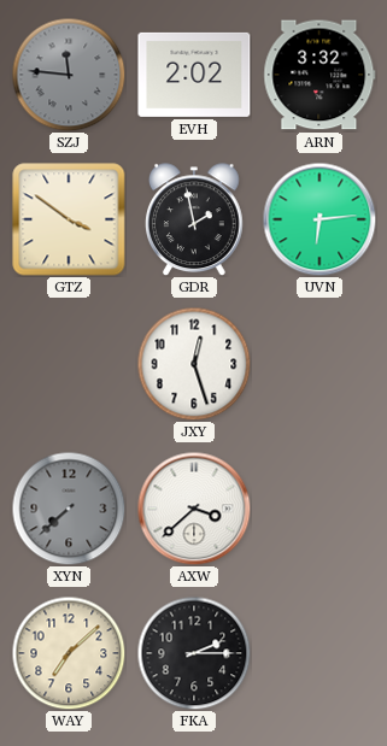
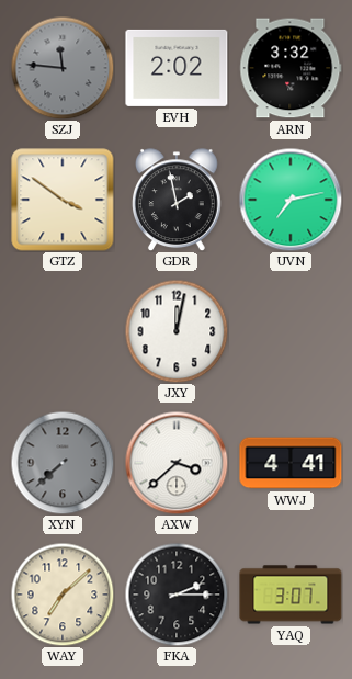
UVN: 6:14 -> 7:13 (291, 200)
JXY: 12:27 -> 12:02 (177, 331)
WWJ: none -> 4:41 (291, 463)
YAQ: none -> 3:07 (291, 595)
